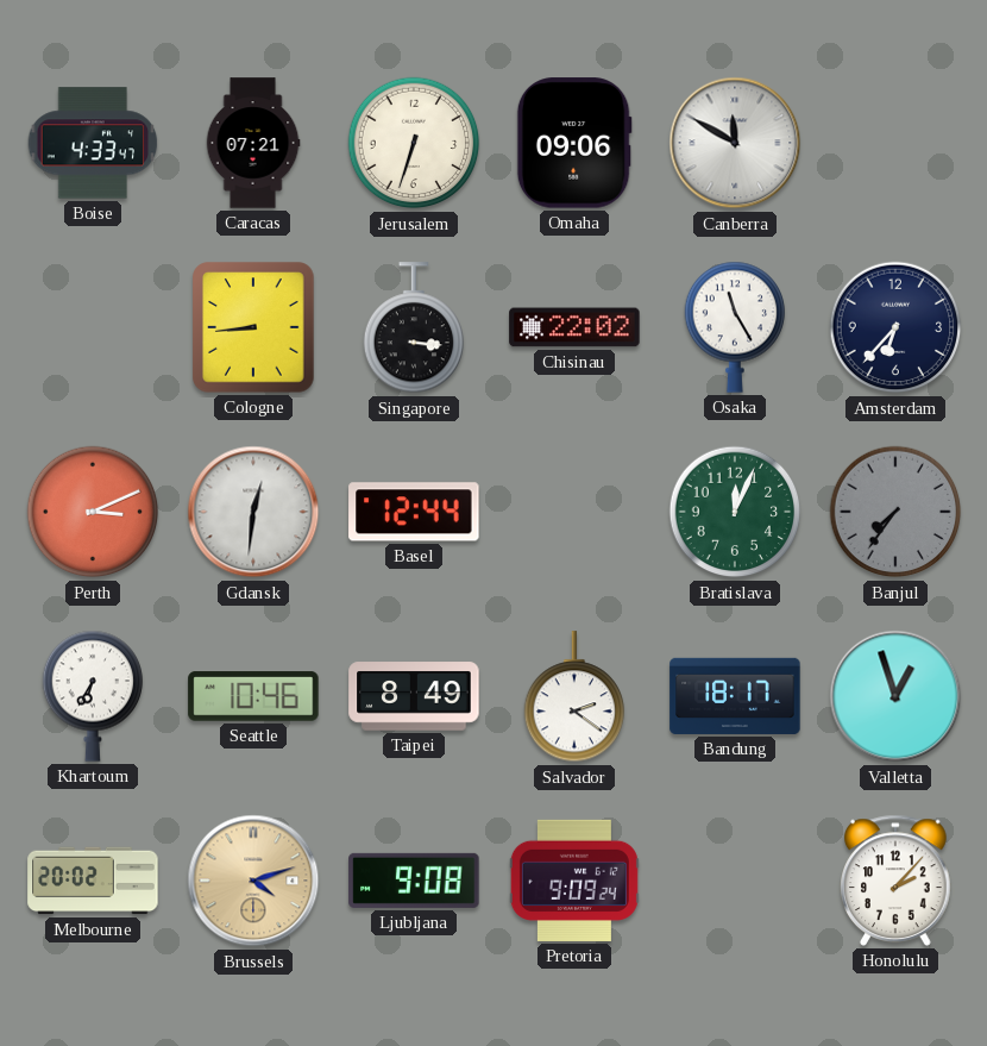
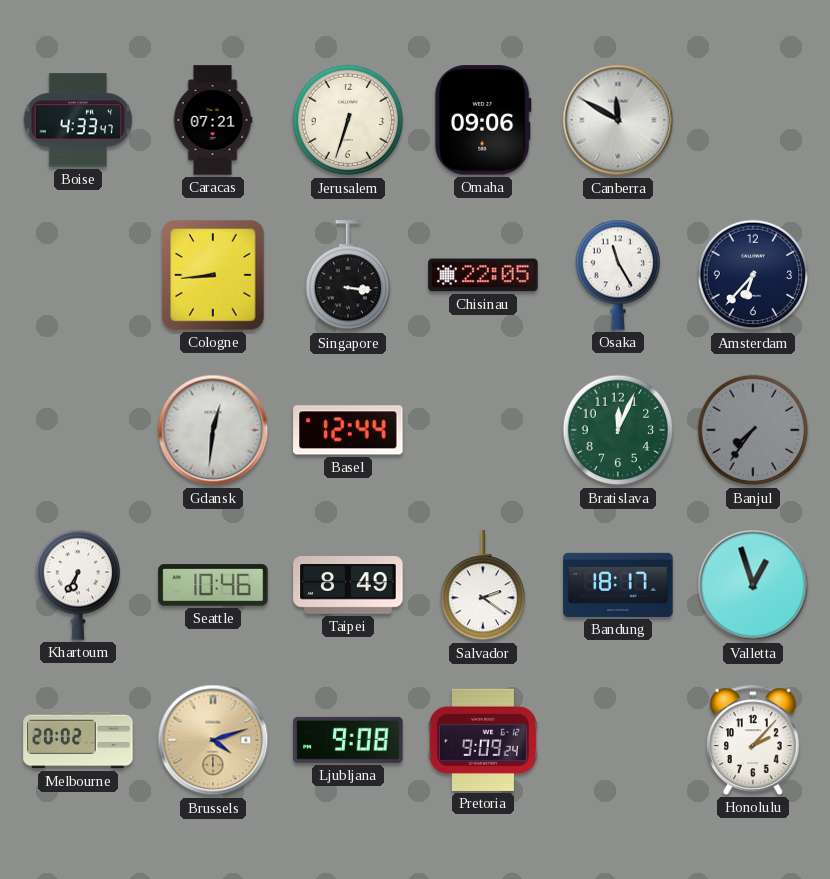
Chisinau: 22:02 -> 22:05 (483, 275)
Perth: 3:11 -> none (93, 512)
